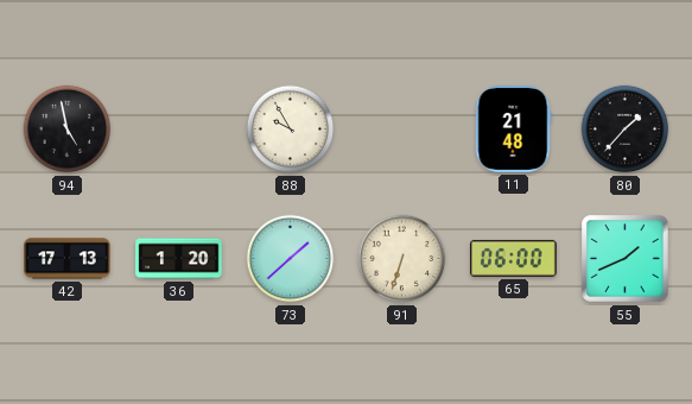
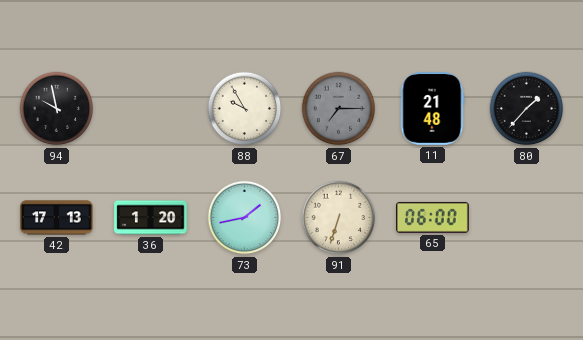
94: 4:58 -> 9:58 (57, 109)
67: none -> 7:15 (339, 109)
73: 1:38 -> 1:43 (245, 218)
55: 1:41 -> none (626, 259)
